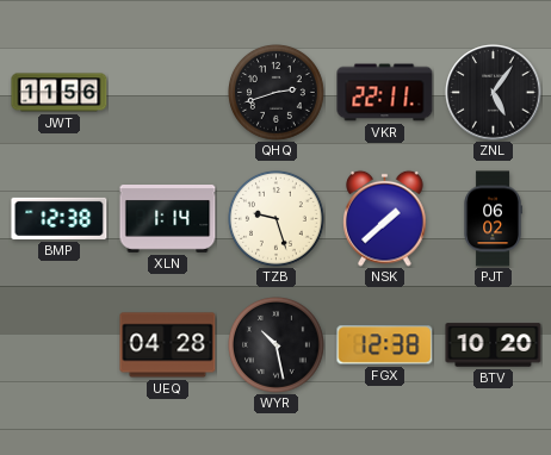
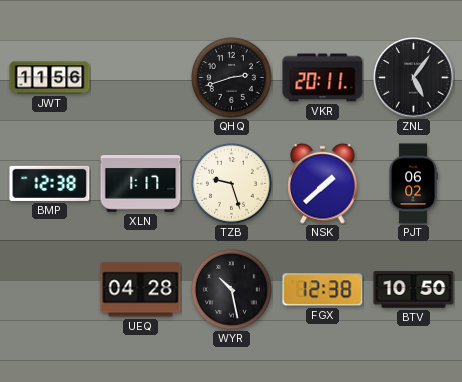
VKR: 22:11 -> 20:11 (323, 78)
XLN: 1:14 -> 1:17 (141, 184)
BTV: 10:20 -> 10:50 (414, 290)
